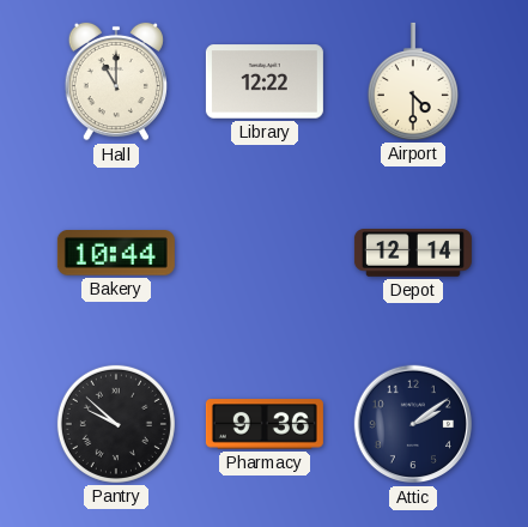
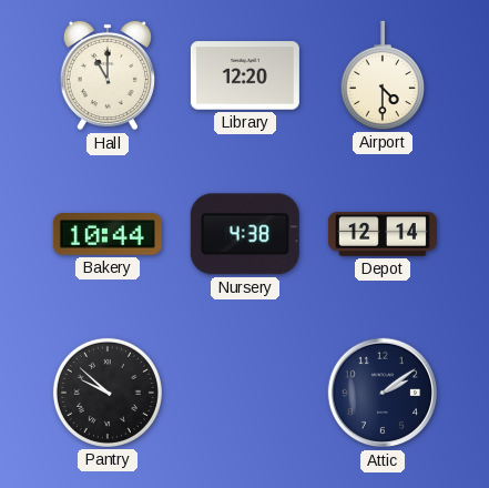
Library: 12:22 -> 12:20 (245, 75)
Nursery: none -> 4:38 (245, 234)
Pharmacy: 9:36 -> none (265, 424)
